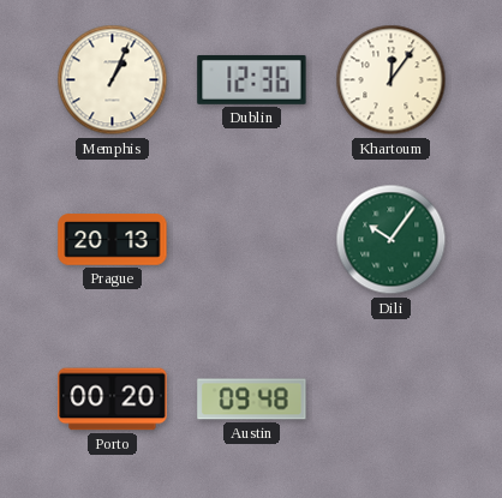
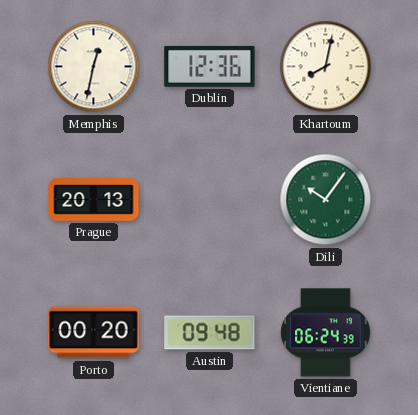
Memphis: 1:04 -> 12:32 (94, 67)
Khartoum: 12:06 -> 8:02 (326, 67)
Vientiane: none -> 06:24 (326, 333)
